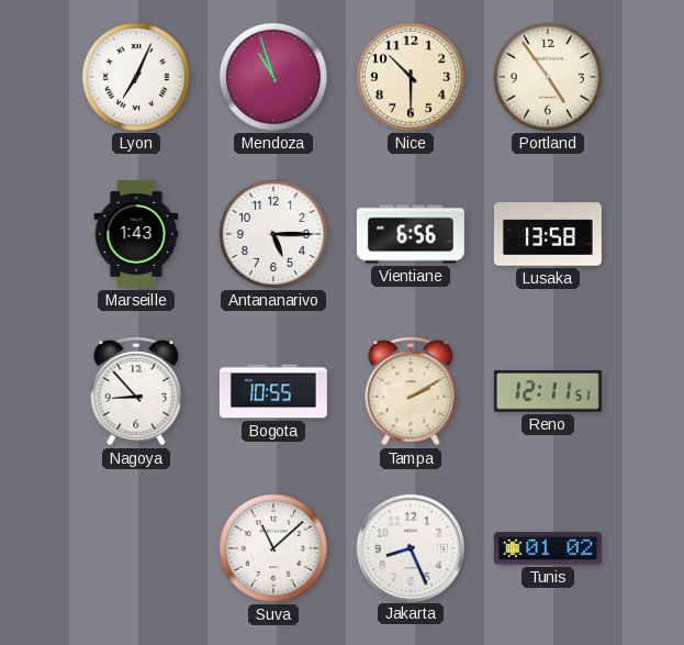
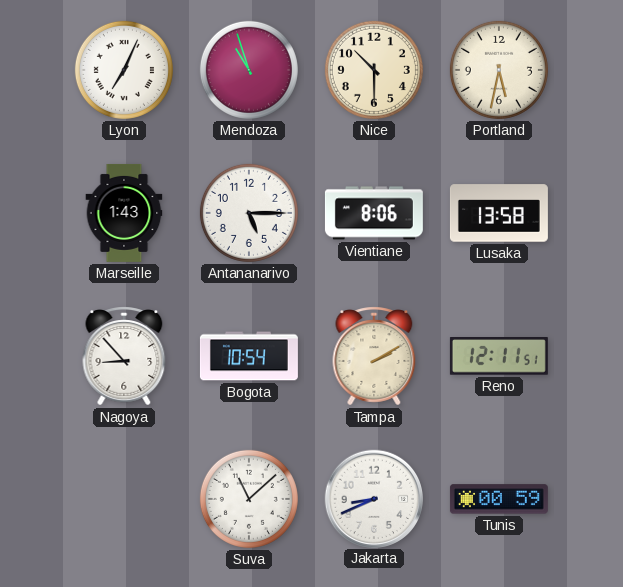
Portland: 4:54 -> 5:32 (499, 70)
Vientiane: 6:56 -> 8:06 (374, 213)
Bogota: 10:55 -> 10:54 (249, 356)
Jakarta: 8:26 -> 8:41 (373, 498)
Tunis: 01:02 -> 00:59 (499, 499)
